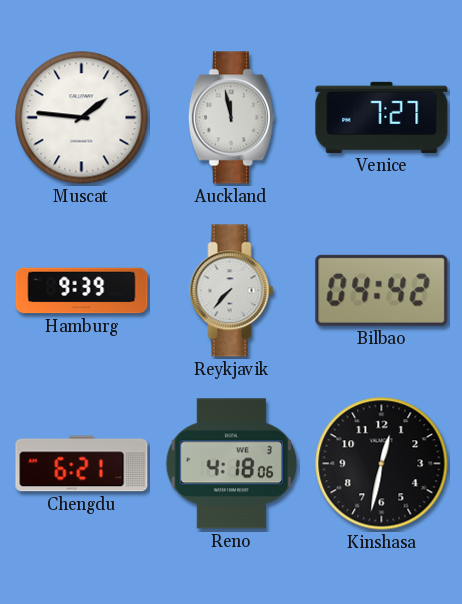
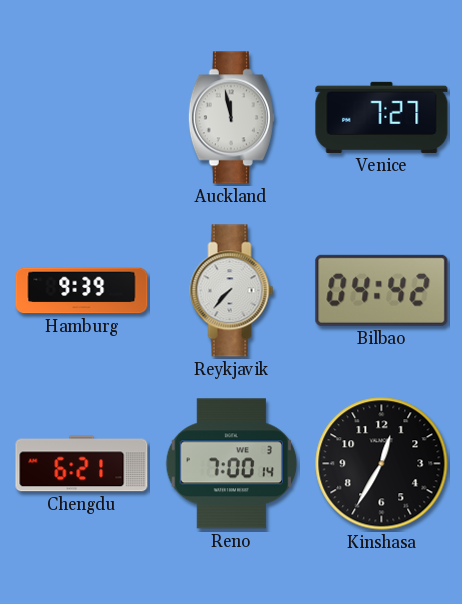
Muscat: 1:46 -> none (82, 118)
Reno: 4:18 -> 7:00 (232, 464)
Kinshasa: 12:32 -> 12:35 (382, 464)
